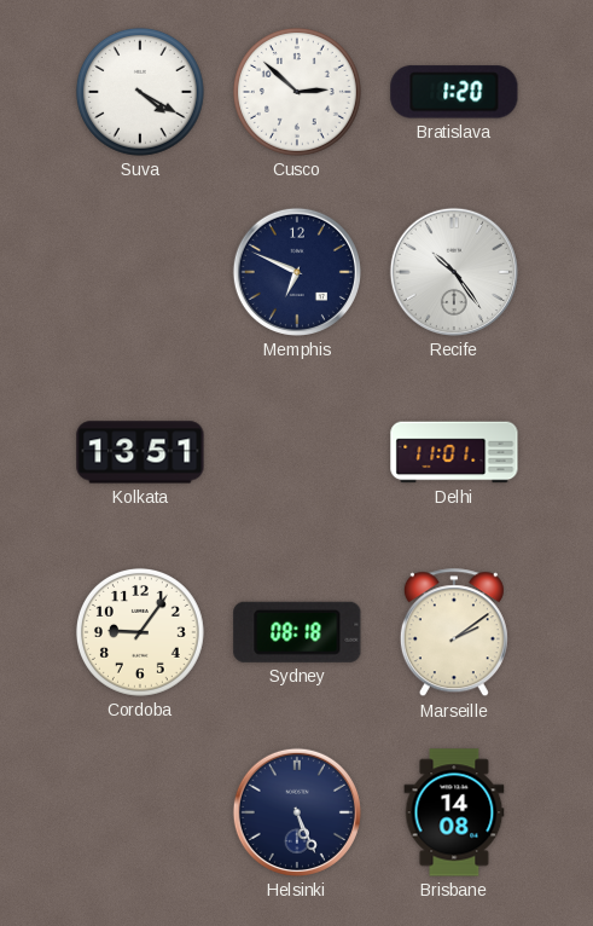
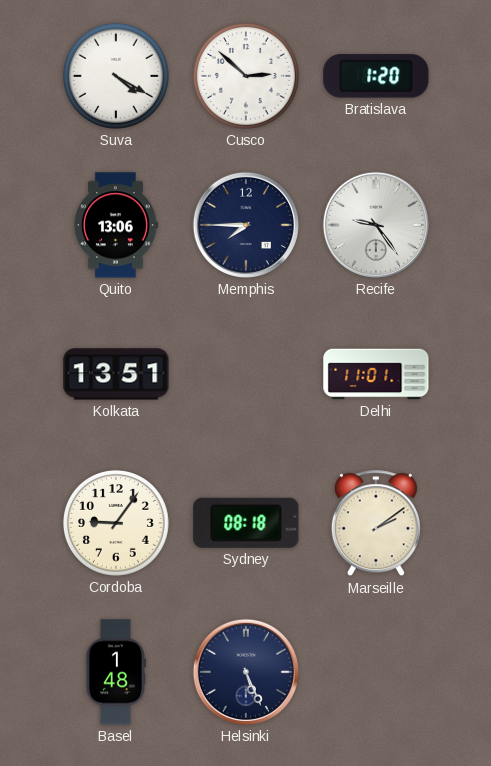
Quito: none -> 13:06 (116, 225)
Memphis: 6:49 -> 7:45 (246, 225)
Recife: 10:24 -> 9:24 (376, 225)
Basel: none -> 1:48 (115, 672)
Brisbane: 14:08 -> none (454, 812)
